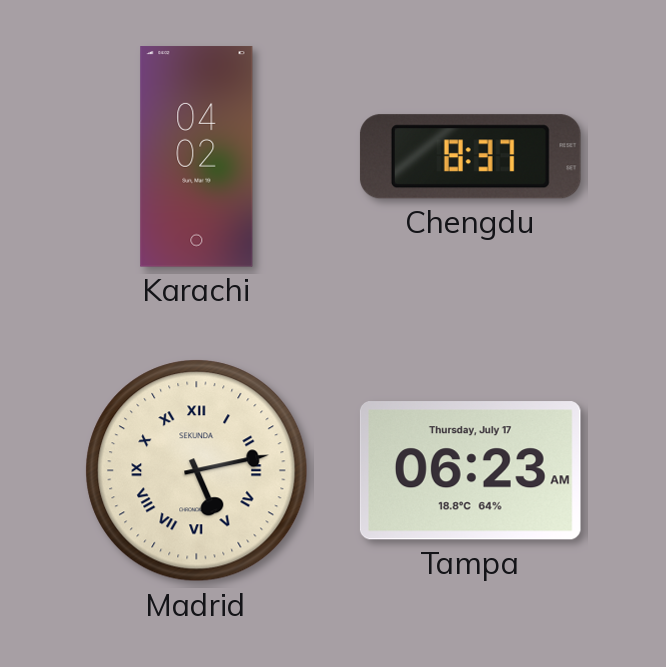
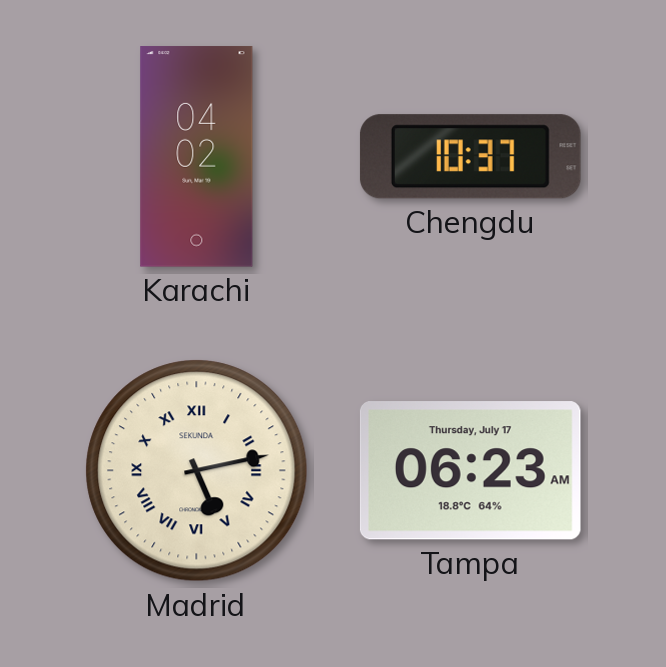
Chengdu: 8:37 -> 10:37 (470, 157)
